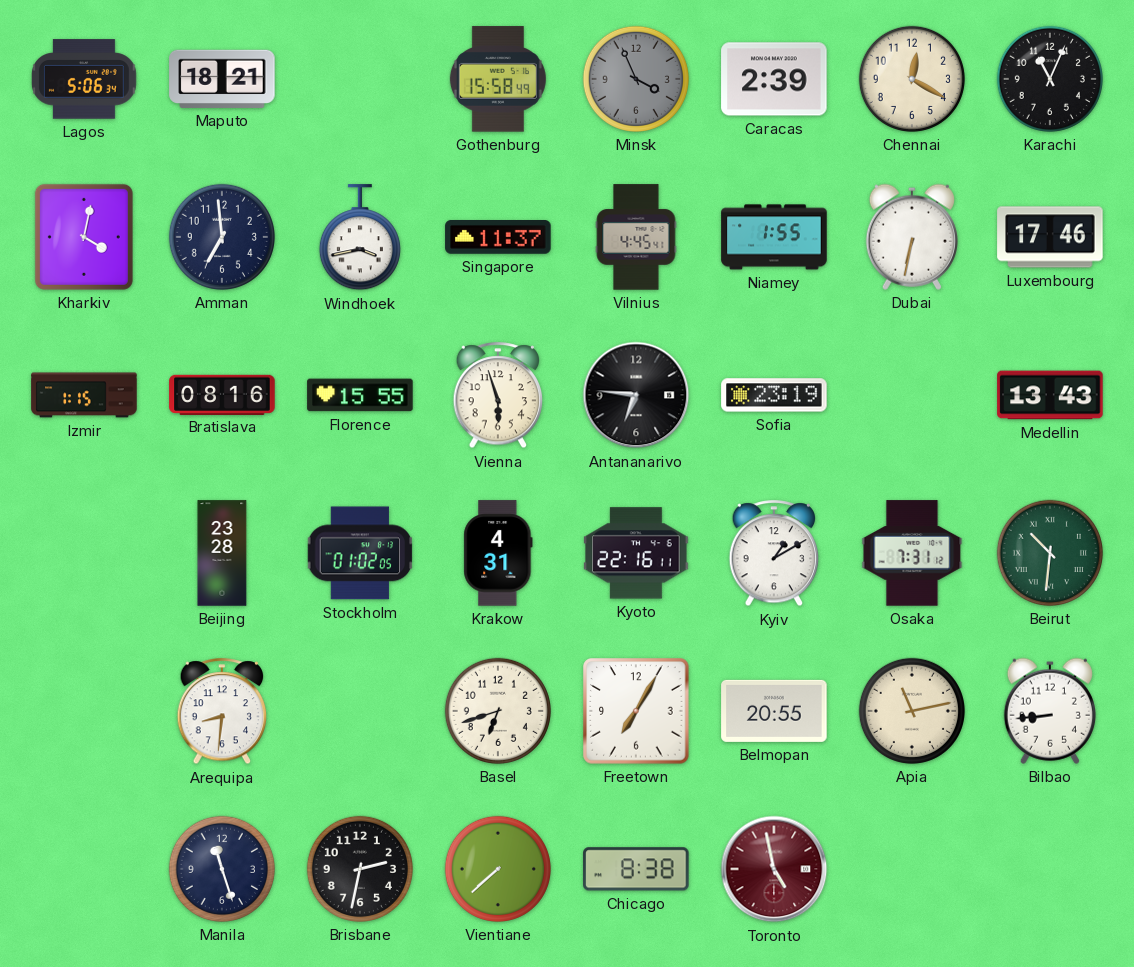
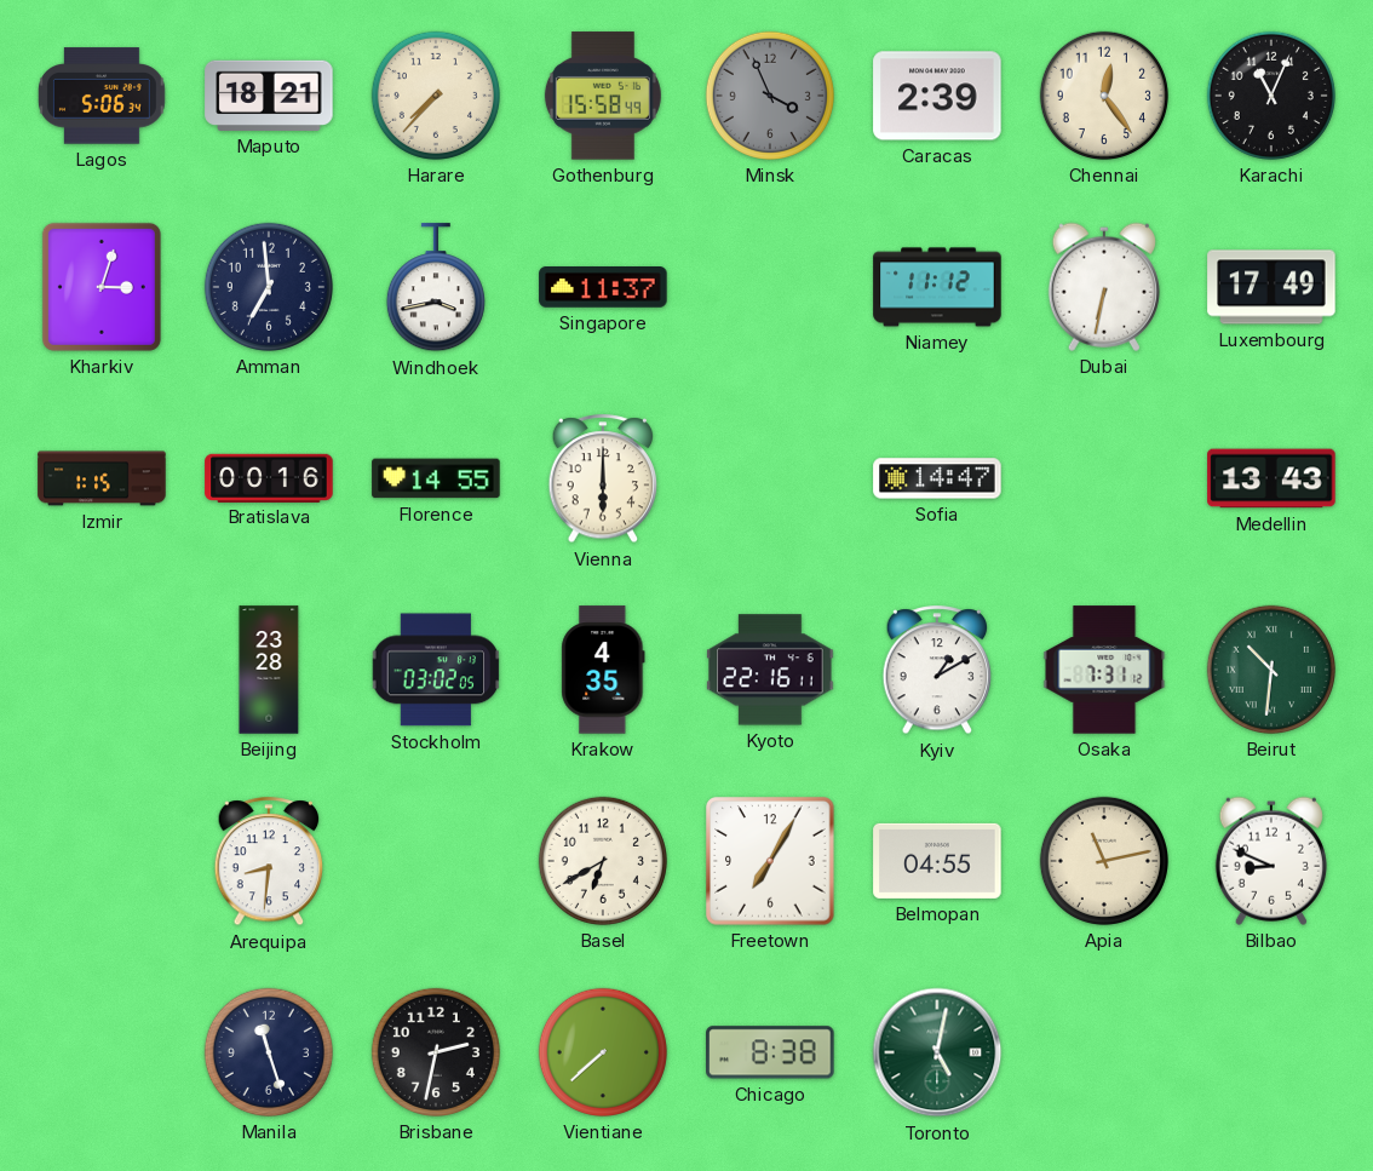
Harare: none -> 7:37 (436, 96)
Chennai: 12:20 -> 12:24 (1104, 96)
Kharkiv: 4:02 -> 3:03 (102, 287)
Vilnius: 4:45 -> none (636, 237)
Niamey: 1:55 -> 11:12 (937, 287)
Luxembourg: 17:46 -> 17:49 (1271, 287)
Bratislava: 08:16 -> 00:16 (269, 477)
Florence: 15:55 -> 14:55 (436, 478)
Vienna: 5:57 -> 6:00 (603, 480)
Antananarivo: 6:46 -> none (636, 395)
Sofia: 23:19 -> 14:47 (937, 478)
Stockholm: 01:02 -> 03:02 (436, 670)
Krakow: 4:31 -> 4:35 (603, 670)
Basel: 6:42 -> 6:40 (603, 861)
Belmopan: 20:55 -> 04:55 (937, 861)
Bilbao: 8:44 -> 8:49 (1271, 861)
Toronto: 4:58 -> 5:02 (937, 1052)
Toronto dial: burgundy -> green (937, 1052)
